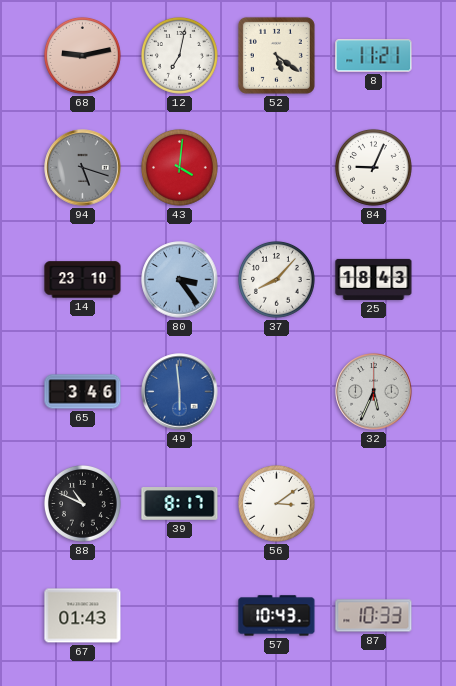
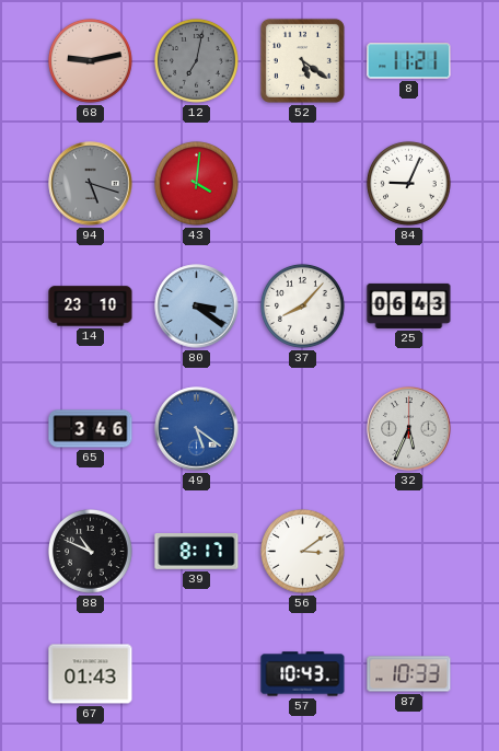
12 dial: white -> grey (196, 60)
80: 3:24 -> 3:21 (197, 307)
25: 18:43 -> 06:43 (409, 305)
49: 5:59 -> 5:21 (197, 429)
